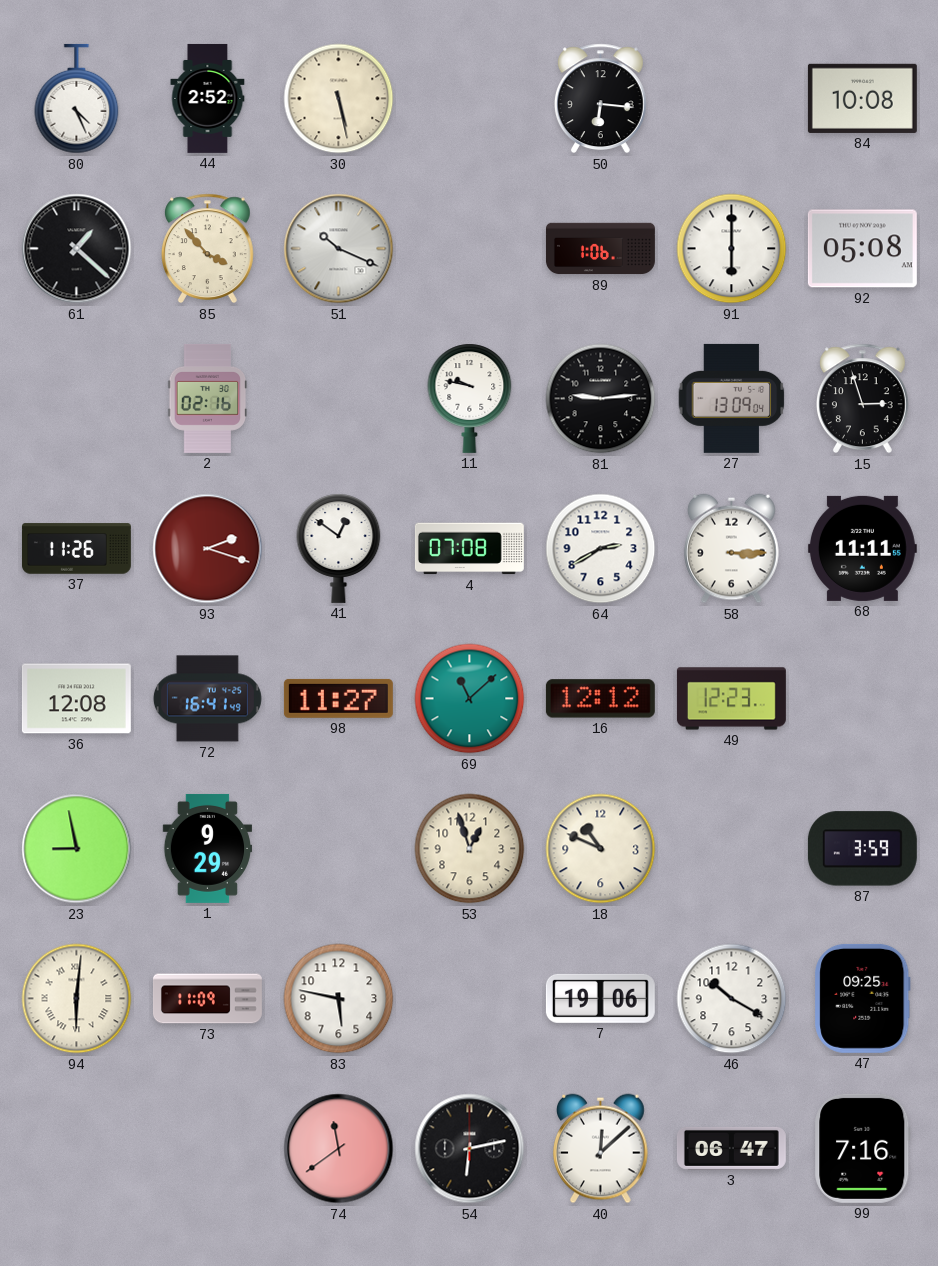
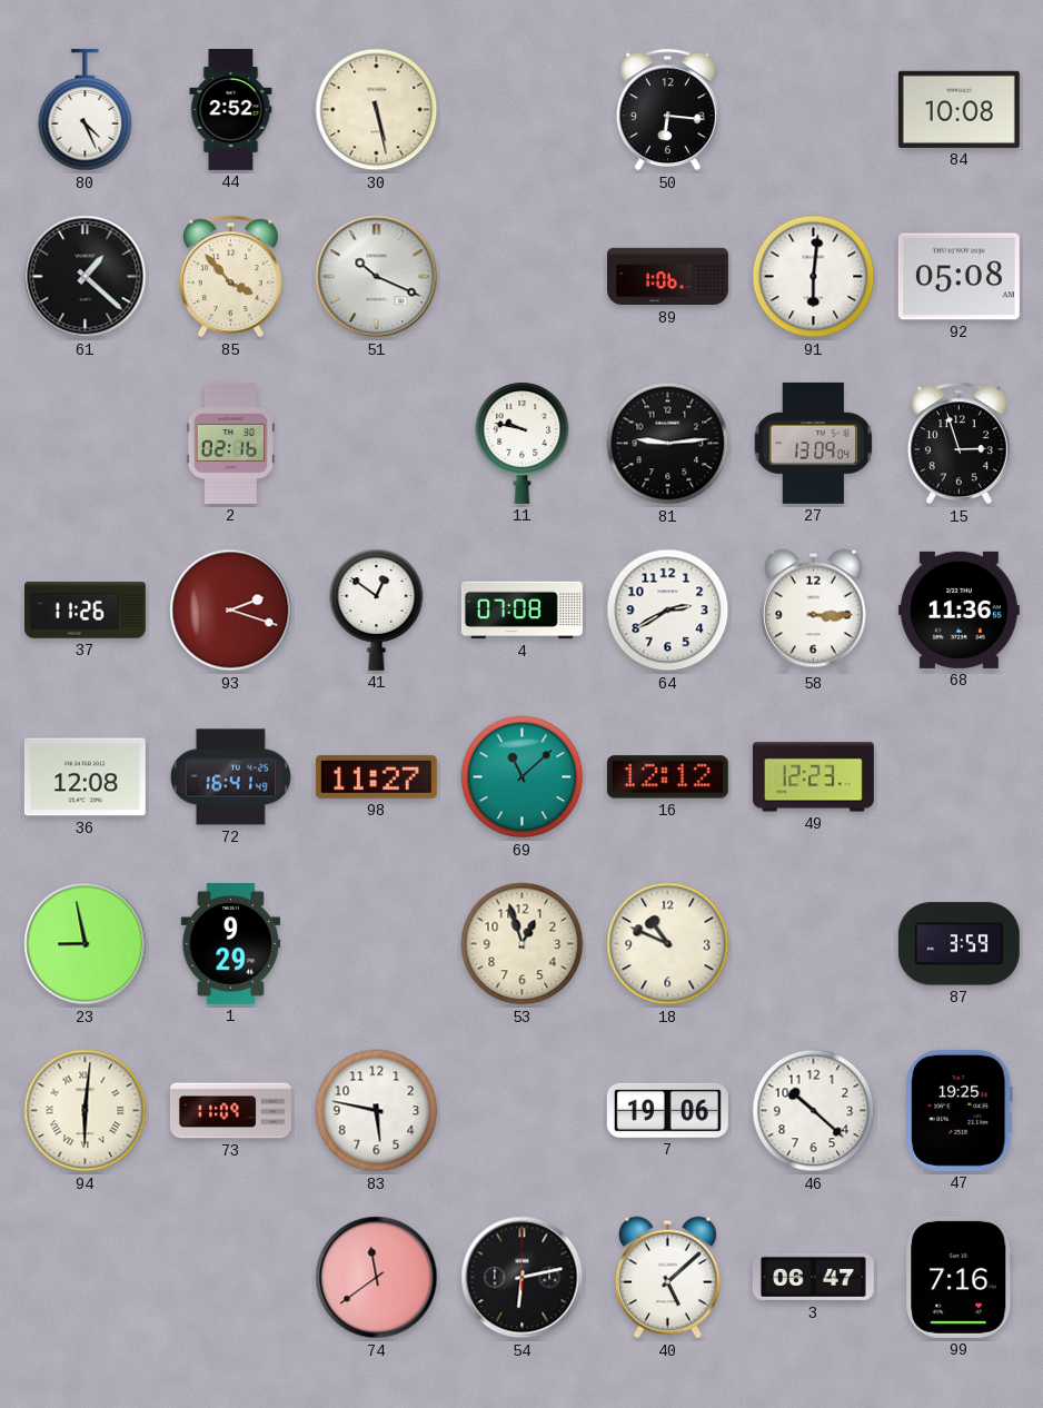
91: 6:00 -> 6:01 (814, 277)
68: 11:11 -> 11:36 (958, 609)
46: 10:20 -> 10:22 (814, 1111)
47: 09:25 -> 19:25 (960, 1110)
40: 12:08 -> 5:08 (668, 1278)
